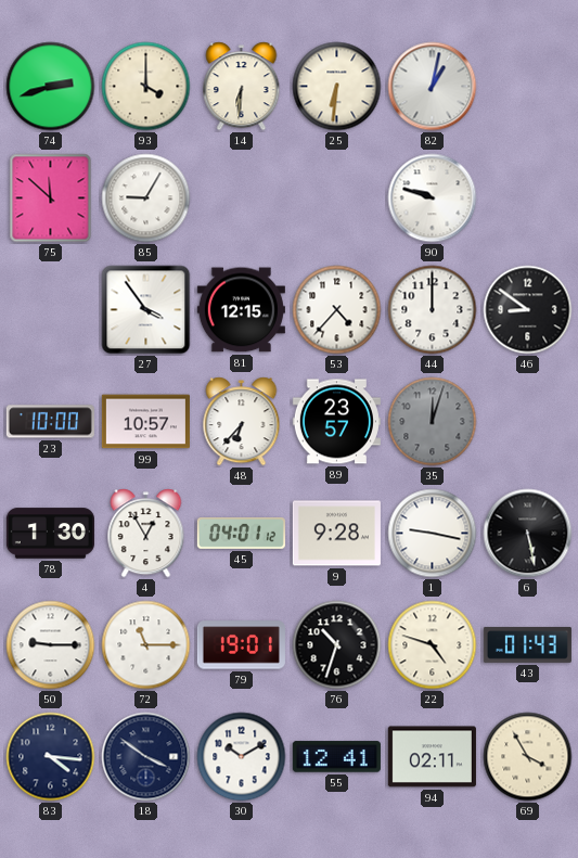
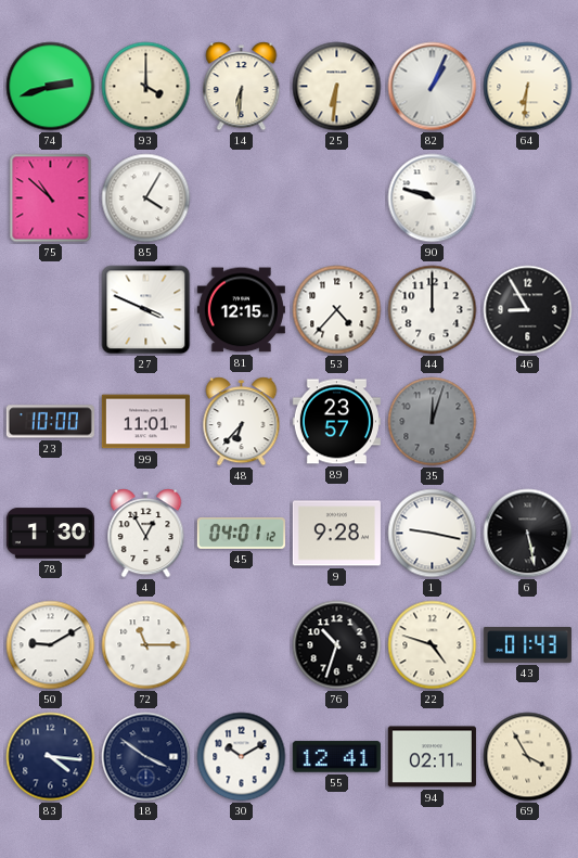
82: 1:02 -> 1:04 (433, 87)
64: none -> 6:31 (528, 87)
75: 11:52 -> 10:52 (51, 199)
85: 9:05 -> 4:05 (146, 199)
27: 3:54 -> 3:49 (146, 310)
46: 8:51 -> 8:55 (528, 310)
99: 10:57 -> 11:01 (145, 422)
50: 9:15 -> 9:10 (51, 645)
79: 19:01 -> none (241, 645)
